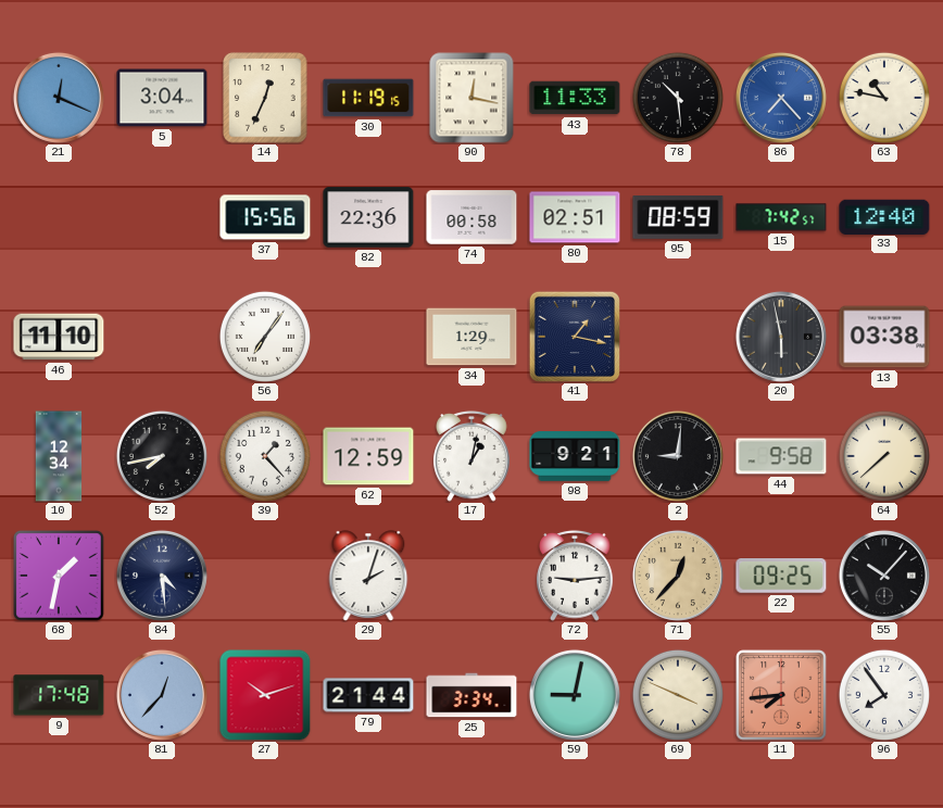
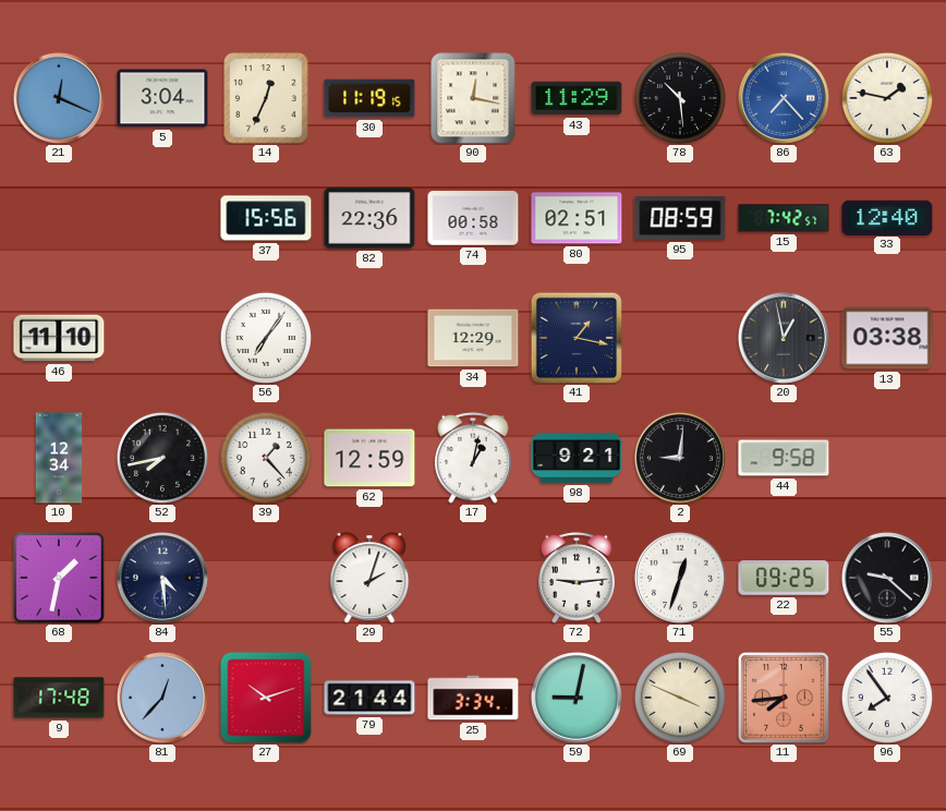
43: 11:33 -> 11:29 (577, 98)
63: 10:47 -> 1:47 (887, 98)
34: 1:29 -> 12:29 (473, 338)
20: 5:58 -> 12:58 (784, 338)
64: 7:38 -> none (884, 456)
71: 12:37 -> 12:33 (680, 578)
71 dial: champagne -> white (680, 578)
55: 10:07 -> 9:22 (887, 578)
